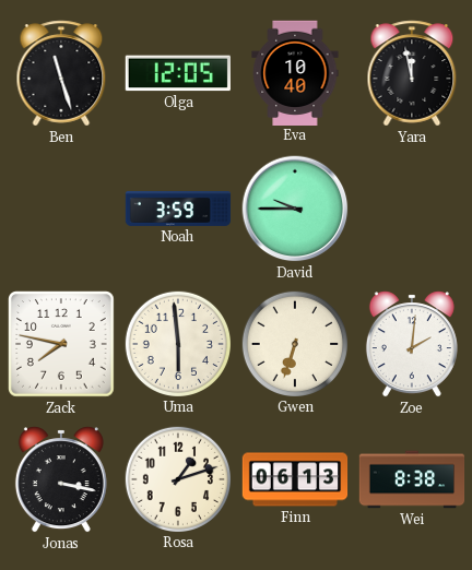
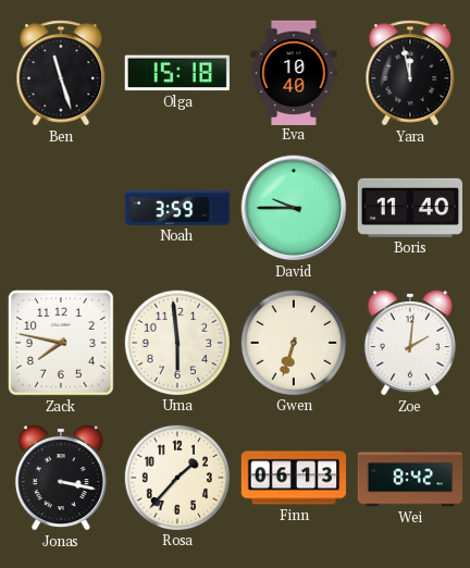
Olga: 12:05 -> 15:18 (177, 73)
Boris: none -> 11:40 (409, 208)
Rosa: 1:12 -> 1:37 (176, 477)
Wei: 8:38 -> 8:42 (410, 478)
